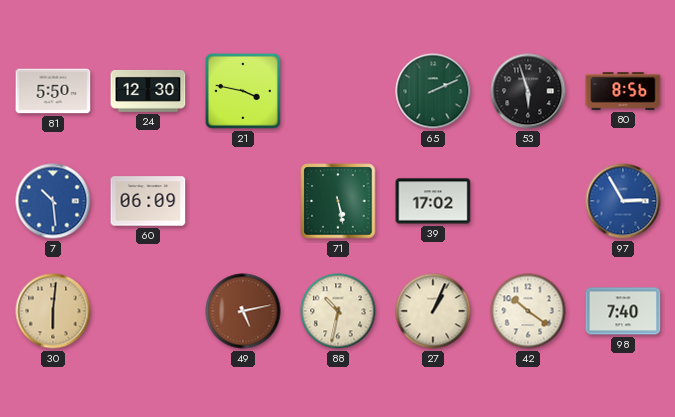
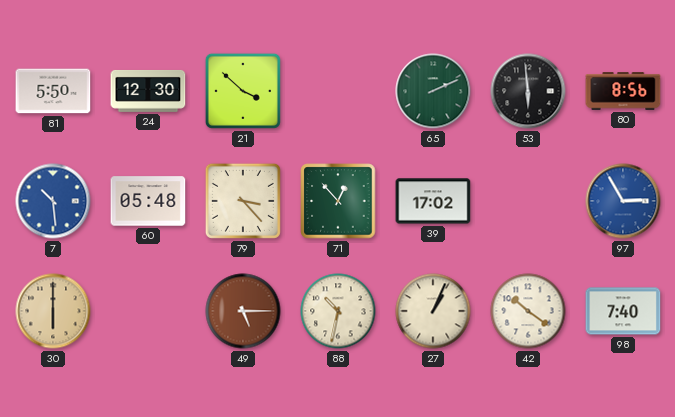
21: 3:47 -> 3:52 (243, 91)
53: 5:57 -> 5:59 (528, 91)
60: 06:09 -> 05:48 (148, 201)
79: none -> 3:23 (243, 201)
71: 5:28 -> 12:53 (338, 201)
30: 6:01 -> 6:00 (53, 311)
49: 5:13 -> 5:15 (243, 311)
